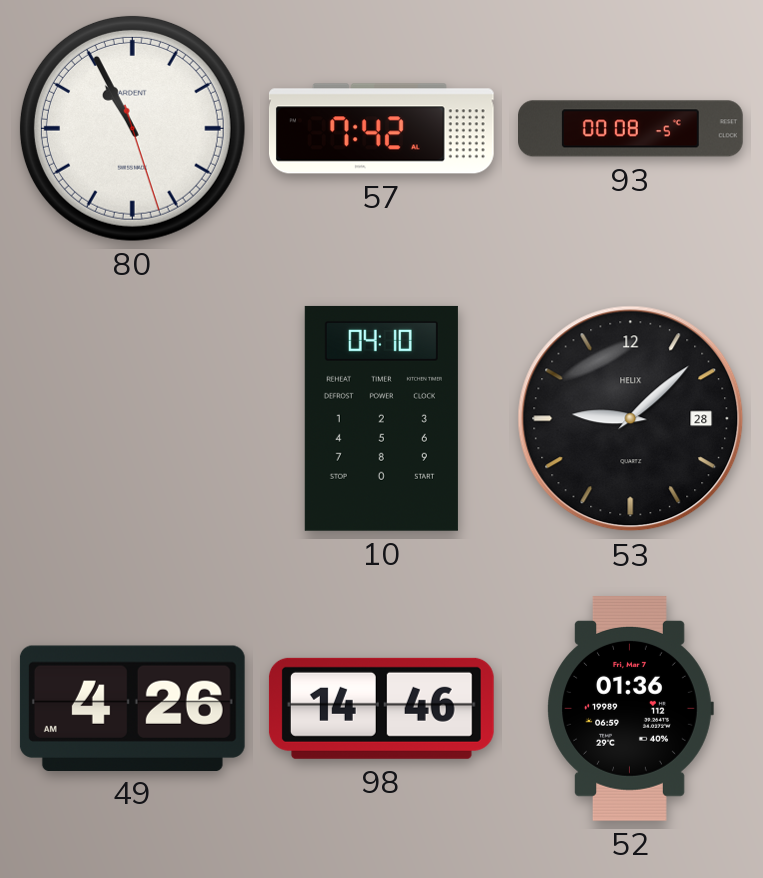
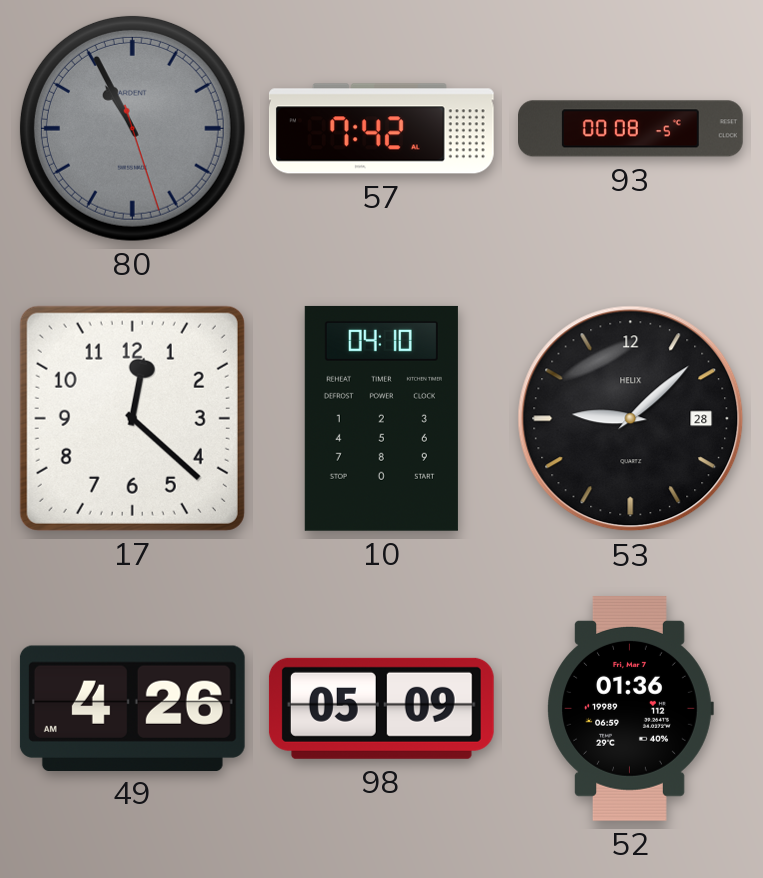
80 dial: white -> grey (132, 128)
17: none -> 12:22 (132, 418)
98: 14:46 -> 05:09 (381, 708)
